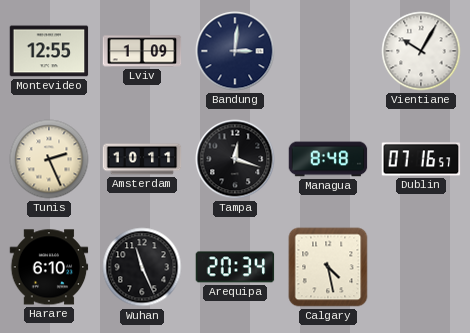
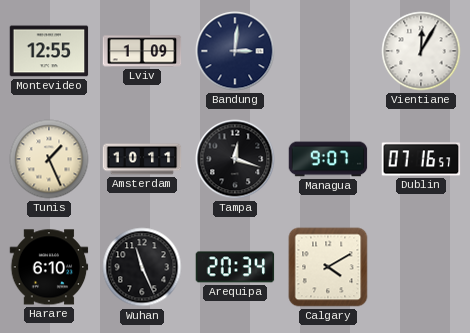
Vientiane: 10:05 -> 12:05 (421, 51)
Tunis: 2:26 -> 1:26 (49, 159)
Managua: 8:48 -> 9:07 (328, 159)
Calgary: 4:28 -> 4:10 (328, 267)
